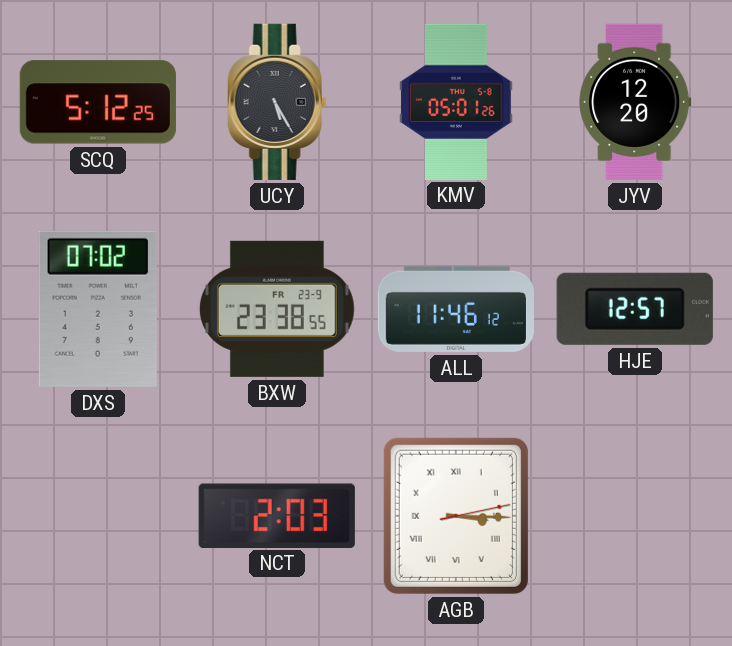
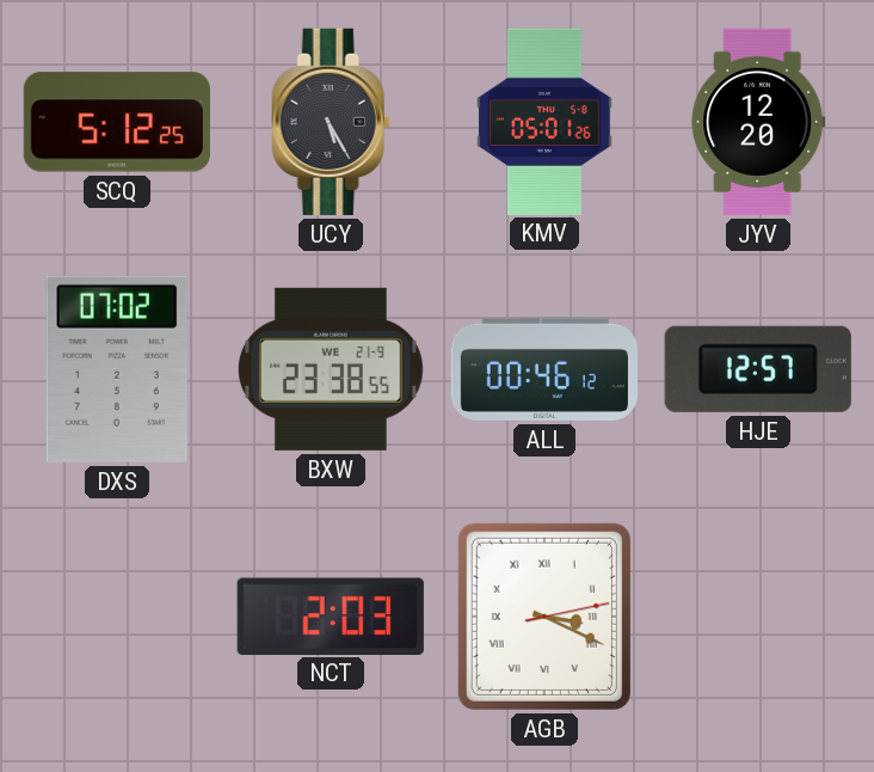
BXW date: FR 23-9 -> WE 21-9 (331, 369)
ALL: 11:46 -> 00:46 (543, 369)
AGB: 3:15 -> 3:19 (544, 617)
